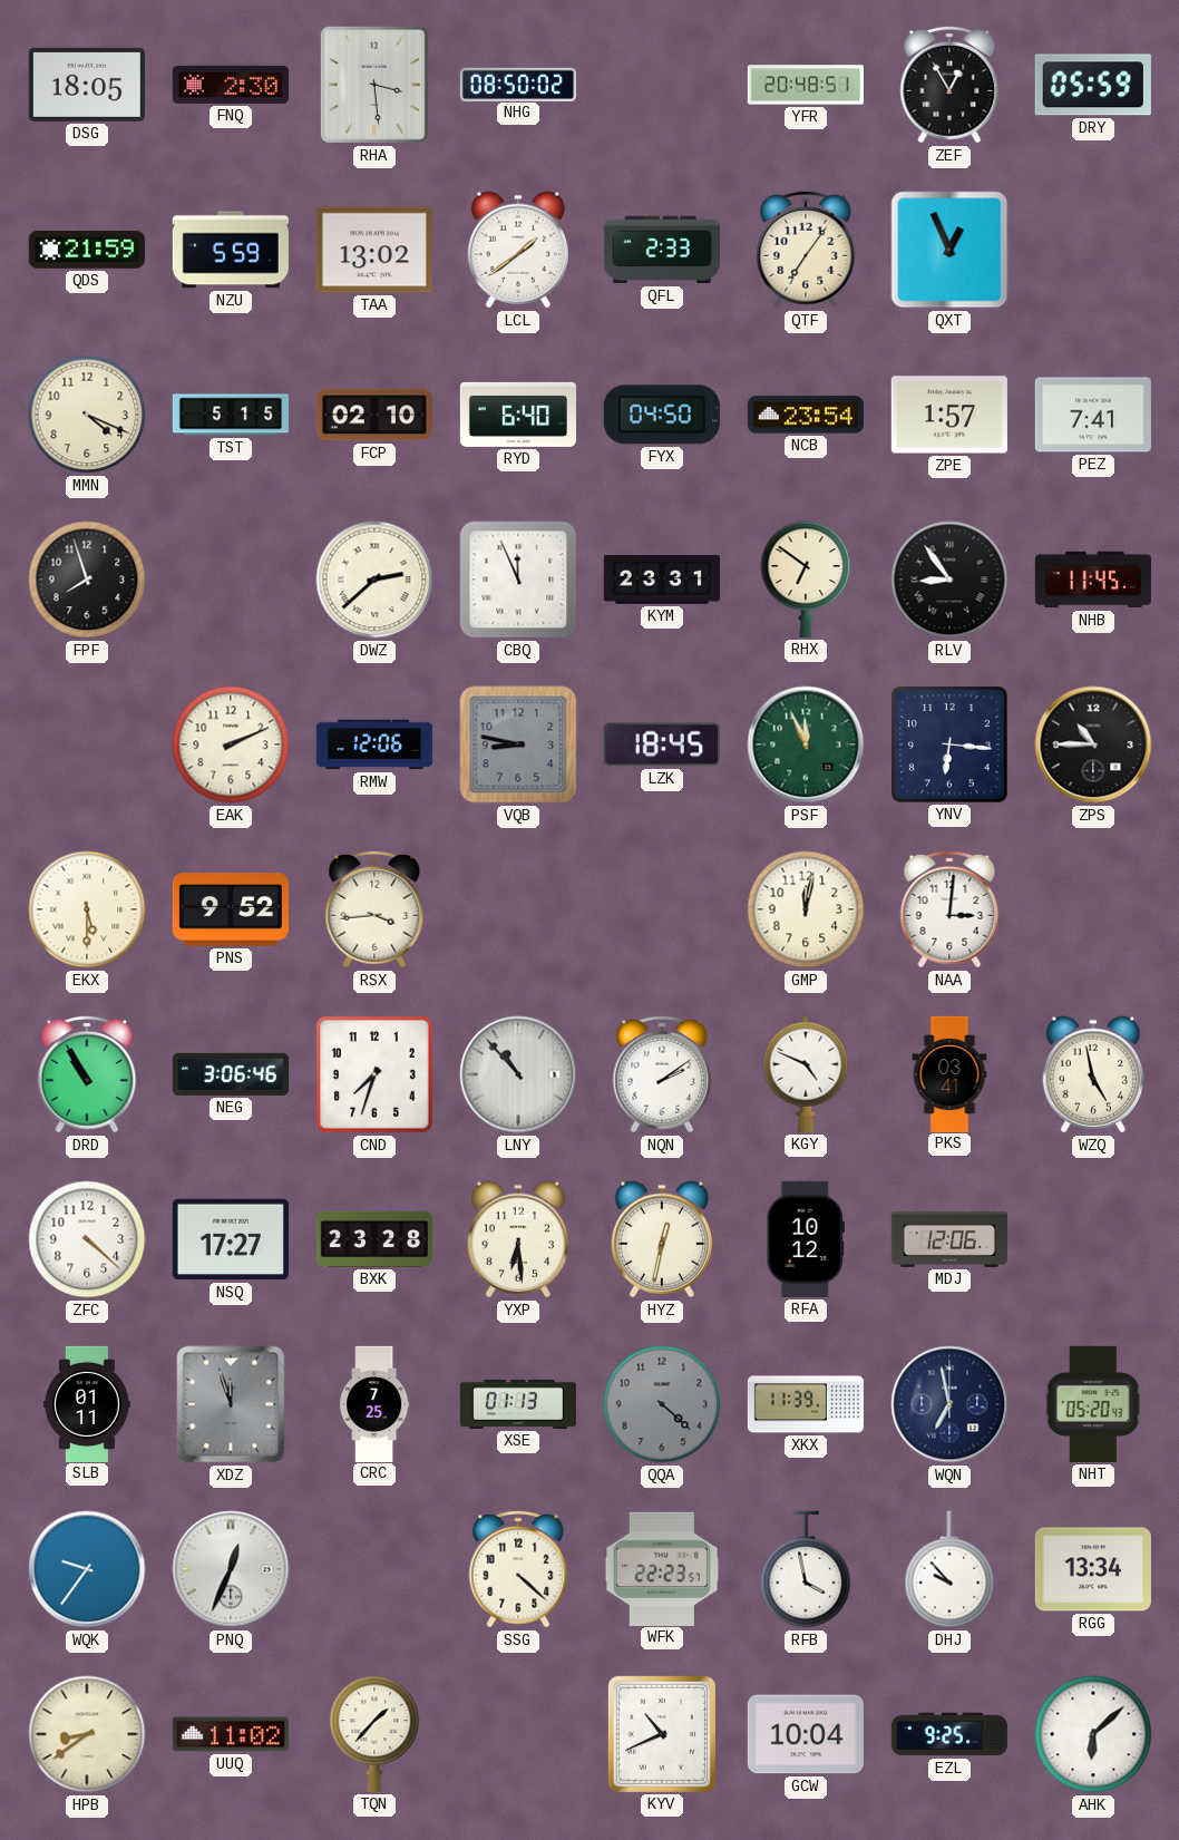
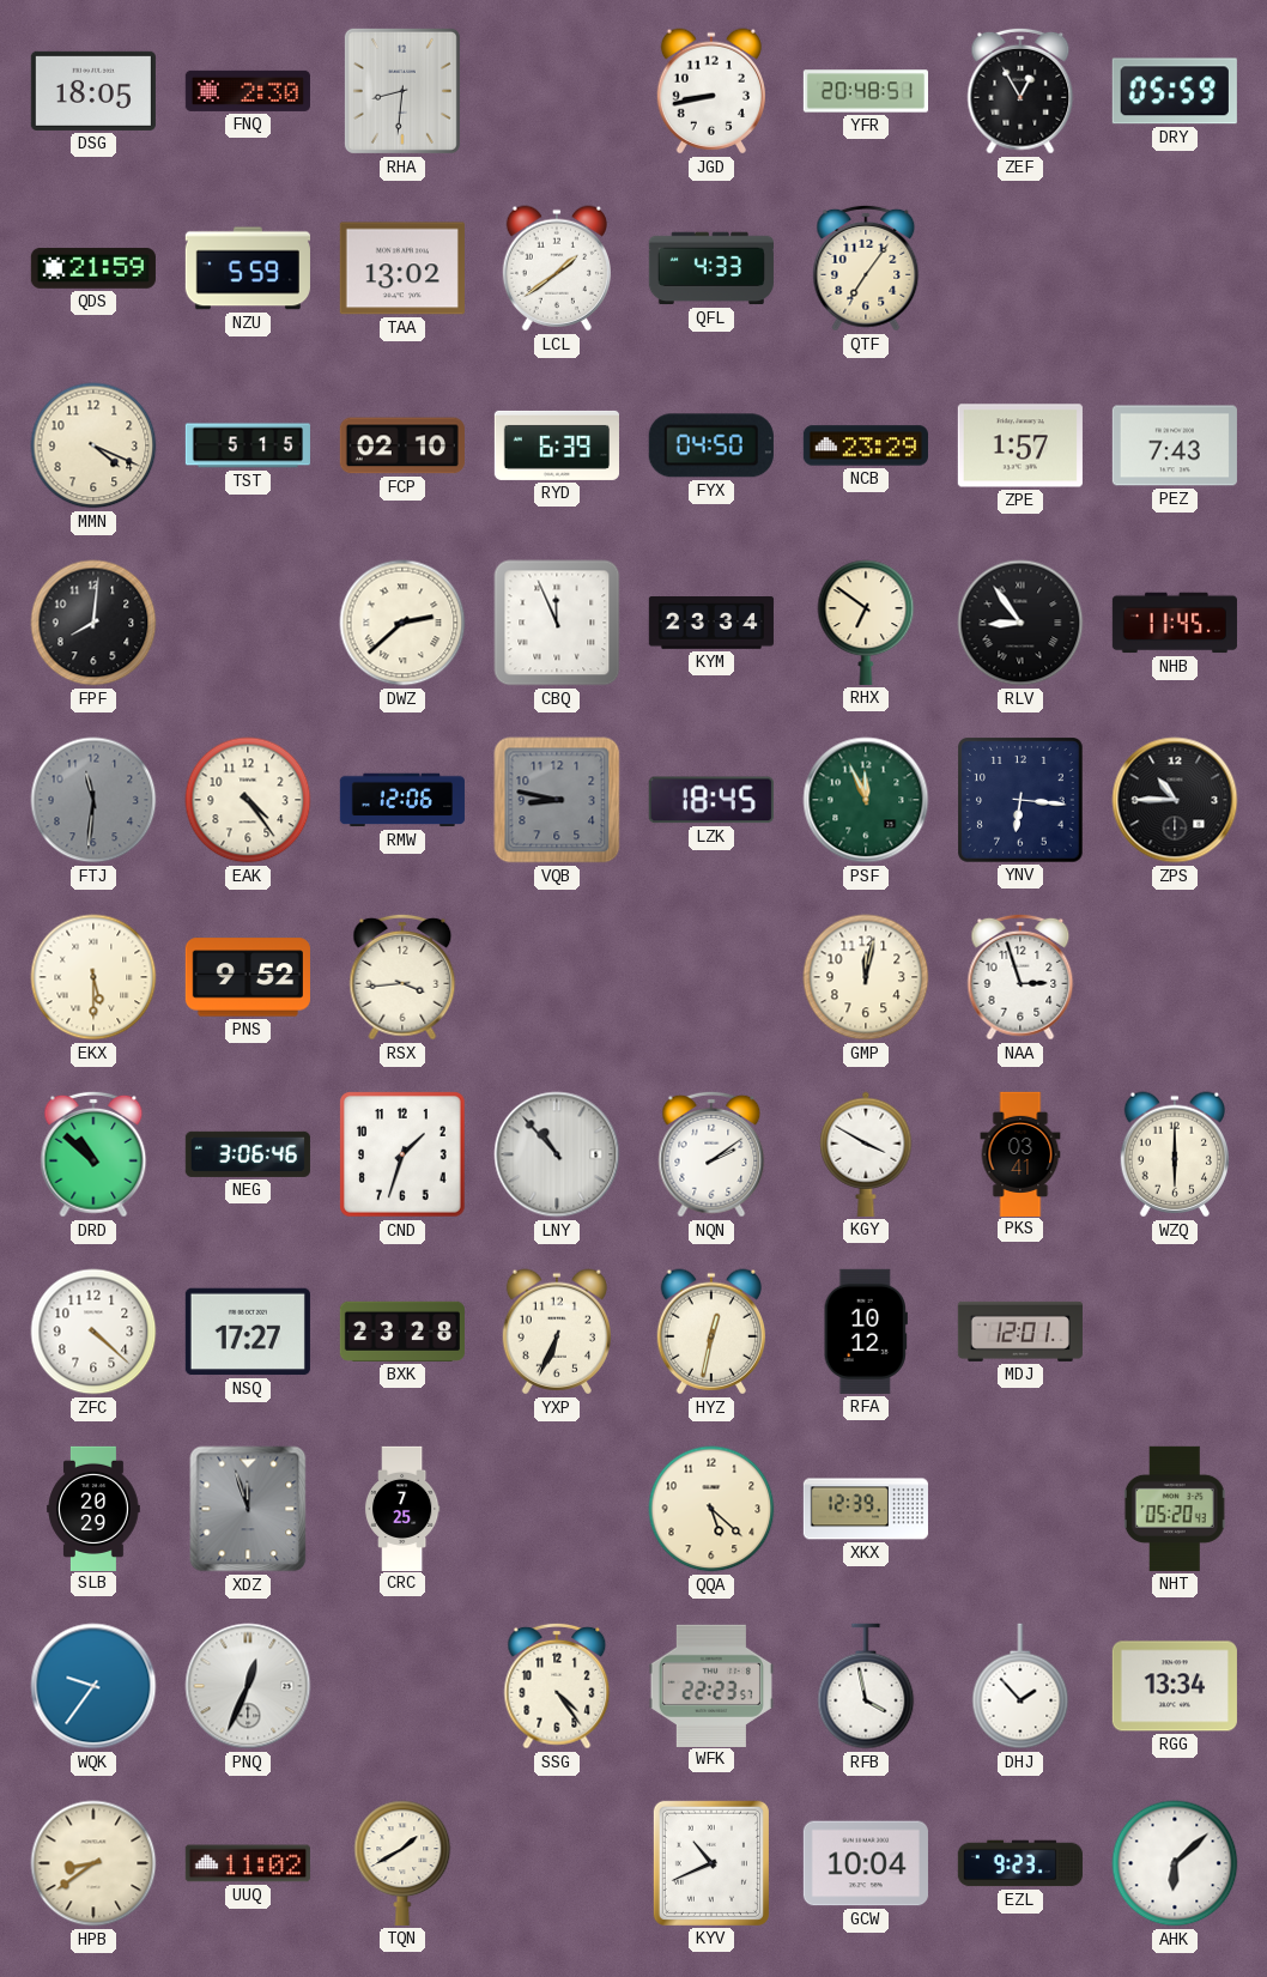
RHA: 3:29 -> 8:31 (402, 91)
NHG: 08:50 -> none (518, 84)
JGD: none -> 8:43 (710, 91)
QFL: 2:33 -> 4:33 (711, 268)
QXT: 12:56 -> none (949, 250)
RYD: 6:40 -> 6:39 (556, 445)
NCB: 23:54 -> 23:29 (866, 445)
PEZ: 7:41 -> 7:43 (1175, 445)
FPF: 7:57 -> 8:01 (93, 623)
KYM: 23:31 -> 23:34 (711, 624)
FTJ: none -> 11:31 (93, 800)
EAK: 2:11 -> 4:24 (248, 800)
NAA: 3:01 -> 2:57 (1020, 977)
DRD: 10:55 -> 10:52 (93, 1154)
CND: 7:33 -> 1:33 (402, 1154)
KGY: 4:49 -> 3:50 (866, 1154)
WZQ: 4:58 -> 6:00 (1174, 1154)
YXP: 6:29 -> 6:34 (556, 1332)
MDJ: 12:06 -> 12:01 (1020, 1332)
SLB: 01:11 -> 20:29 (93, 1508)
XSE: 01:13 -> none (518, 1404)
QQA: 4:22 -> 5:22 (711, 1509)
QQA dial: grey -> cream (711, 1509)
XKX: 11:39 -> 12:39 (866, 1509)
WQN: 6:58 -> none (949, 1404)
SSG: 4:22 -> 4:24 (557, 1686)
DHJ: 9:53 -> 1:53 (1020, 1686)
TQN: 1:37 -> 1:40 (402, 1863)
EZL: 9:25 -> 9:23 (1020, 1863)
